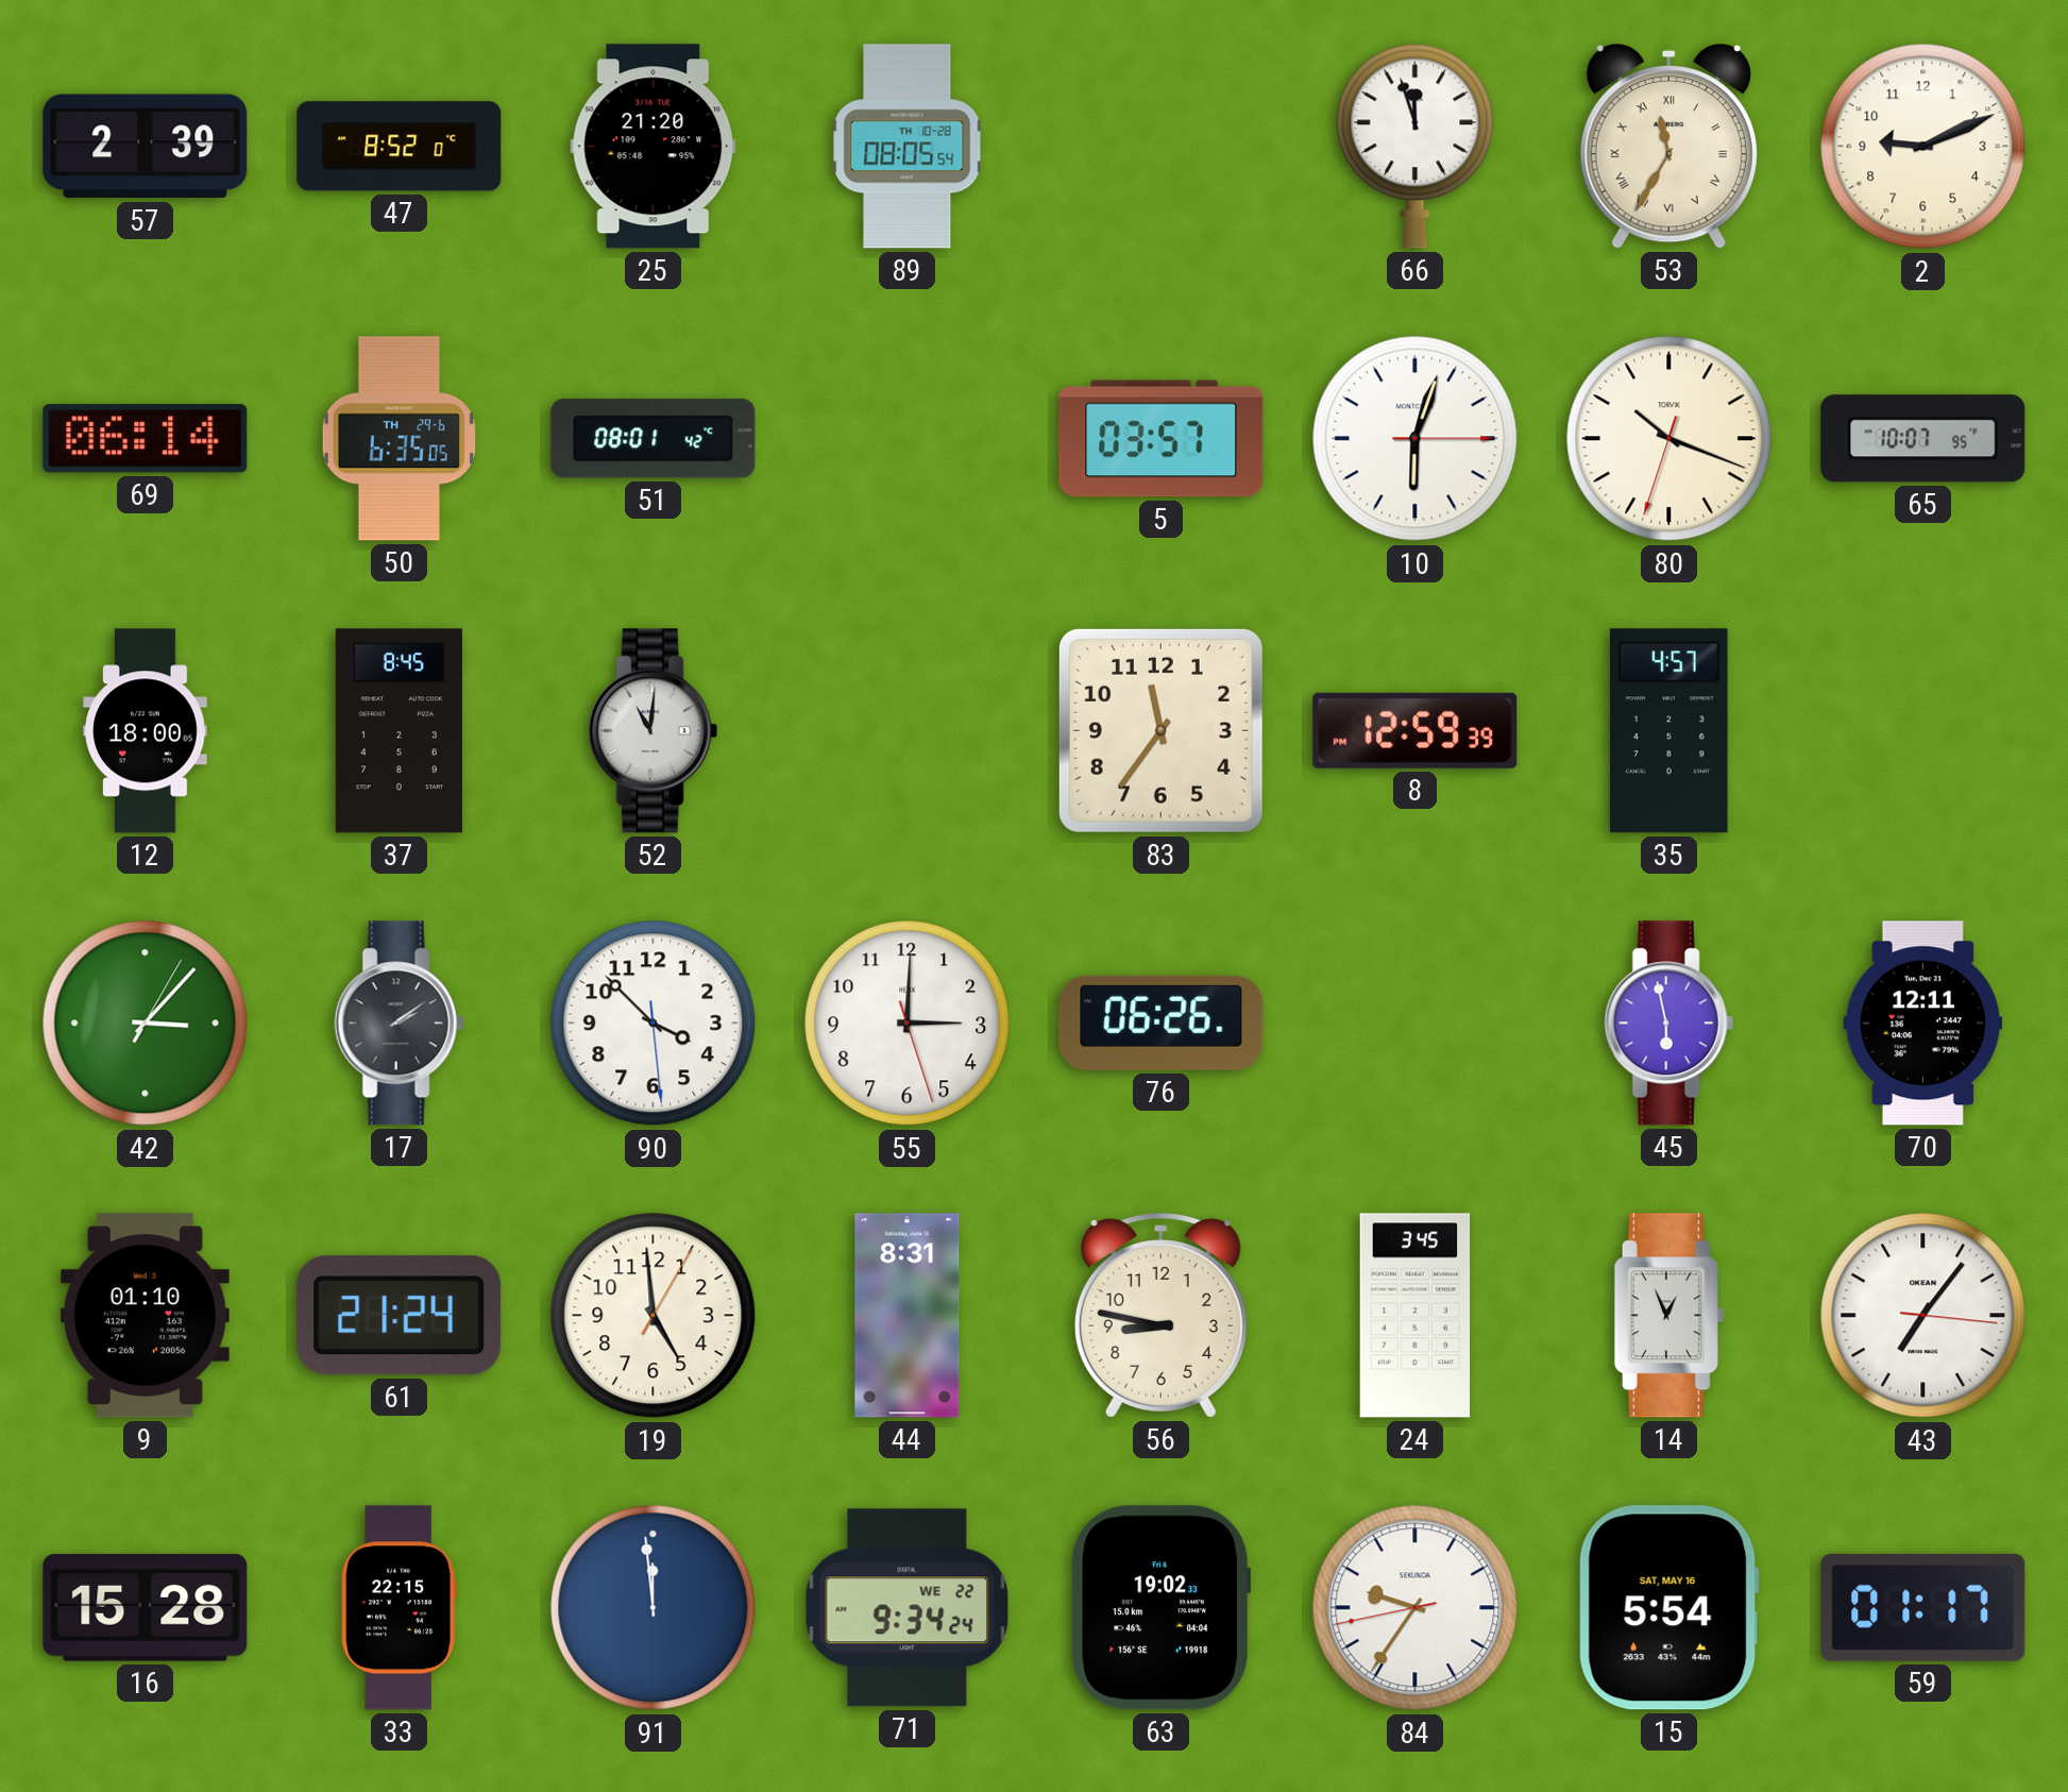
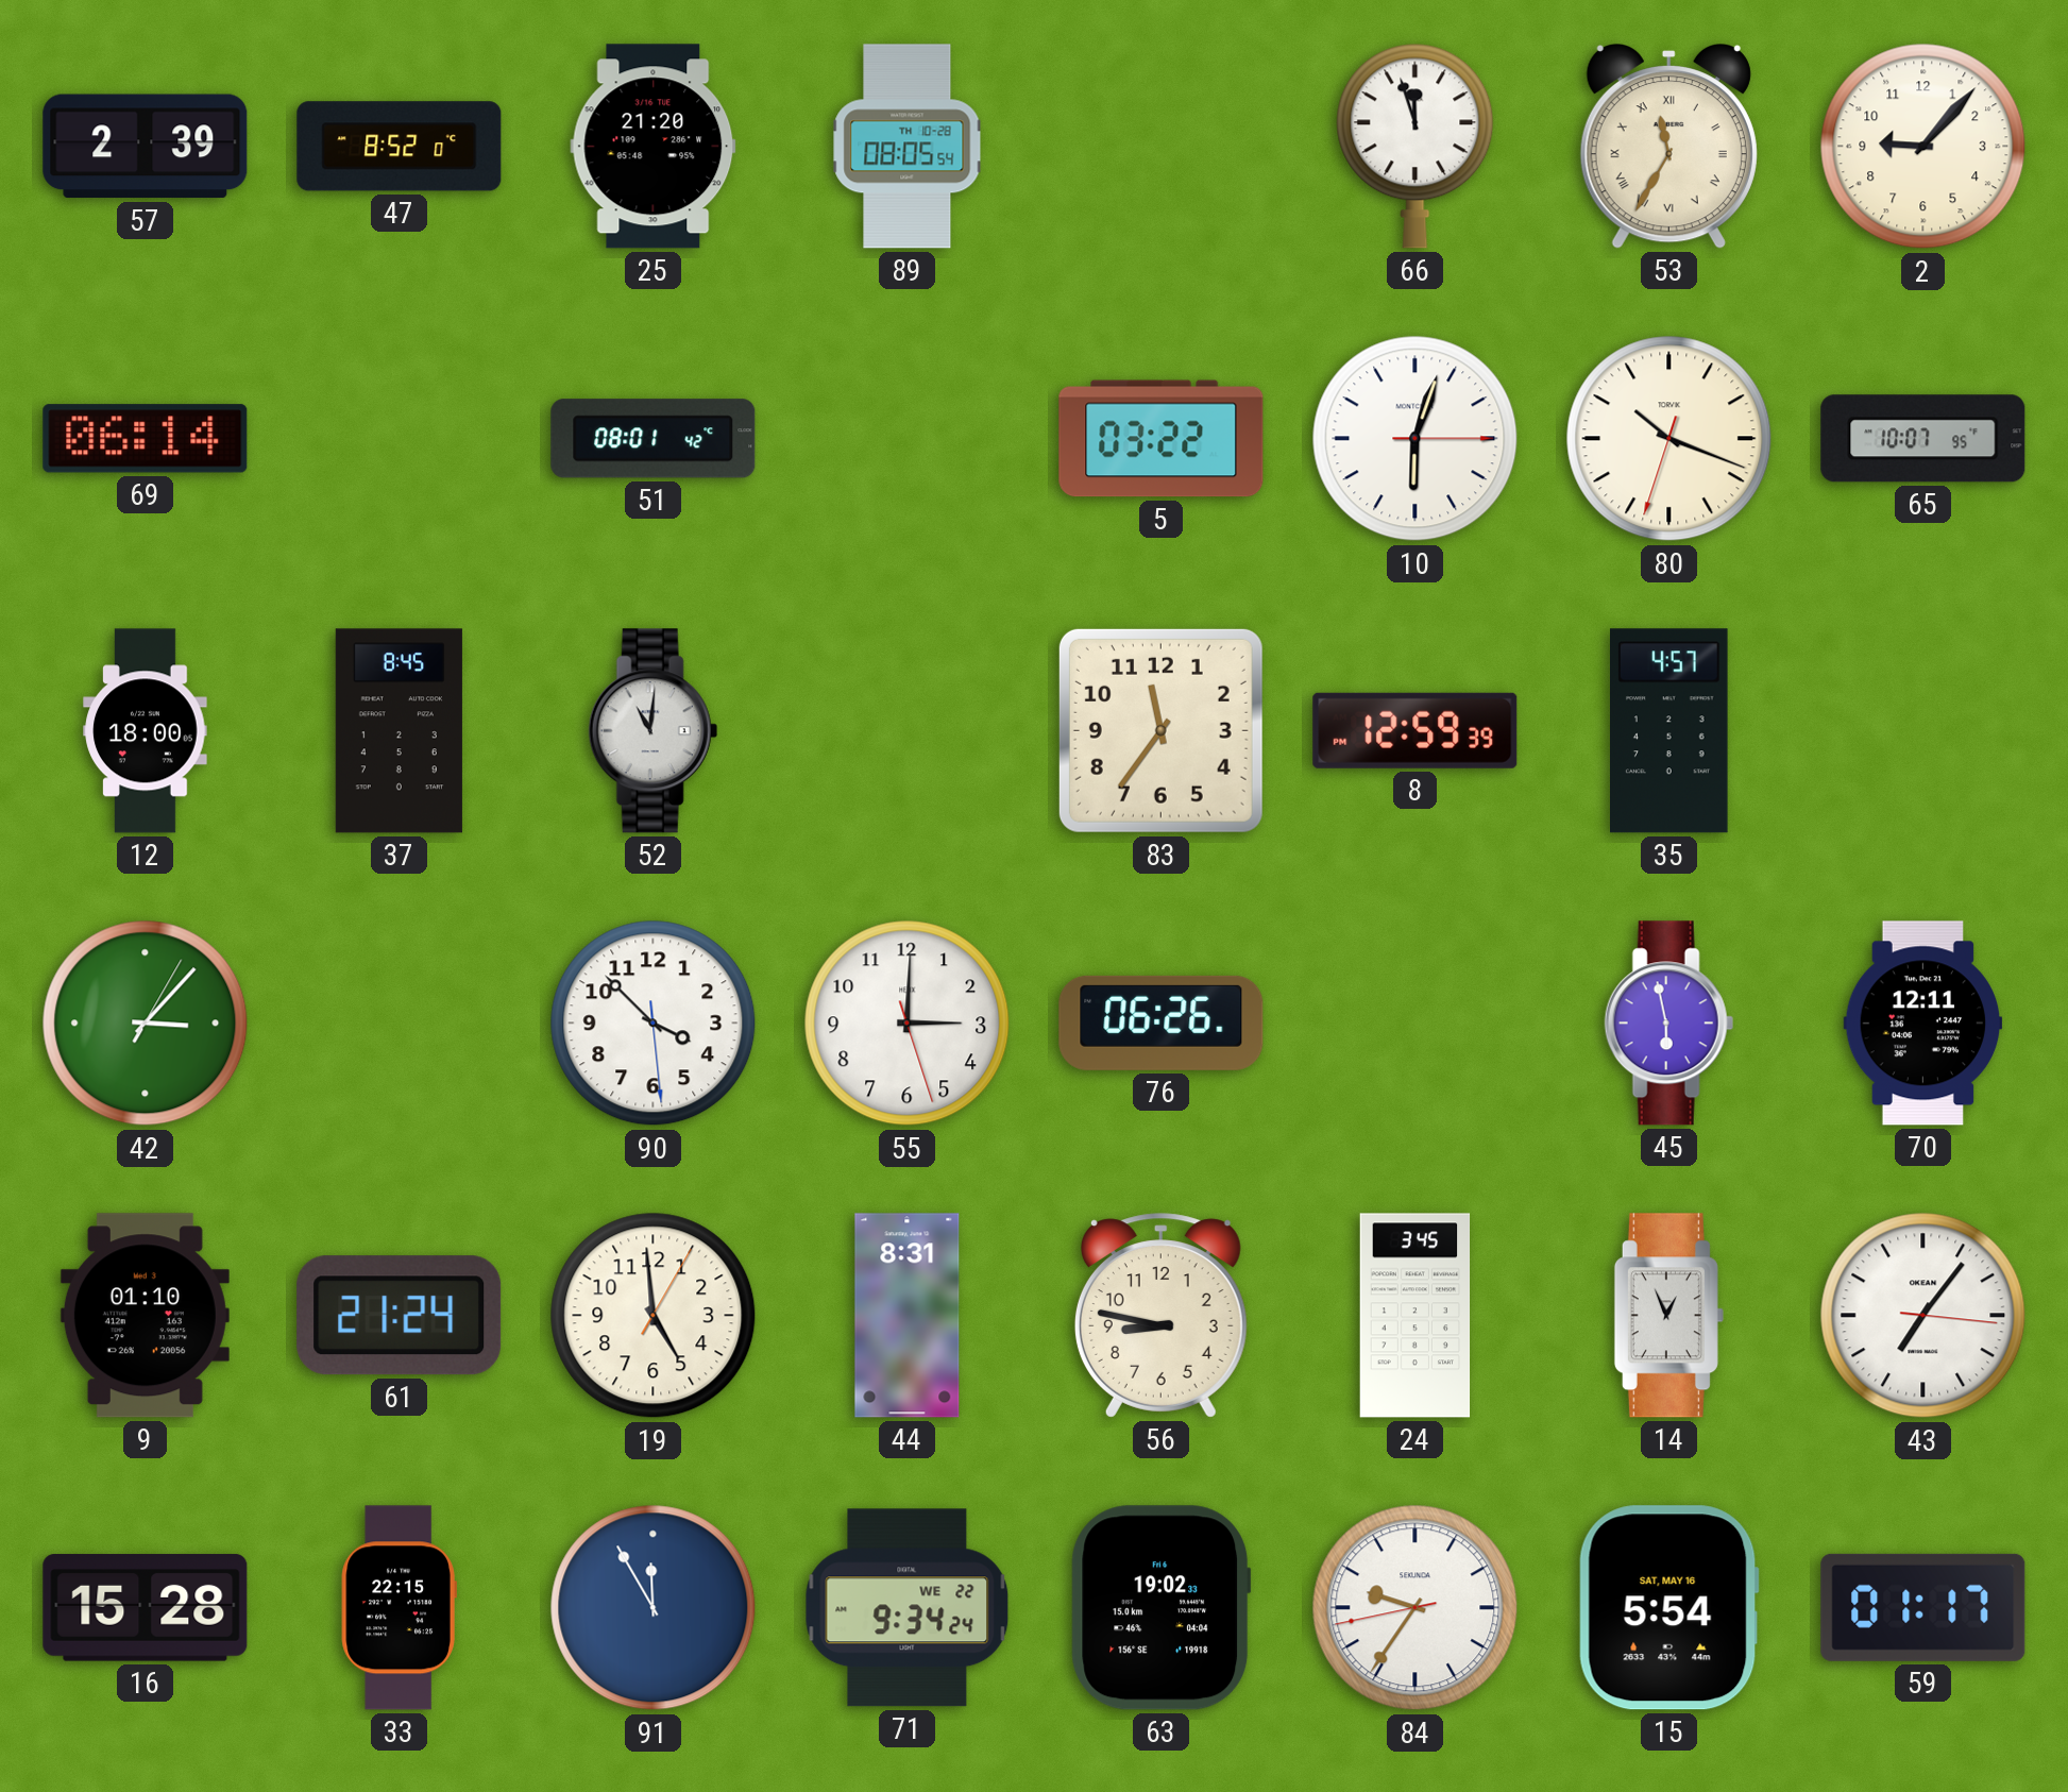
2: 9:11 -> 9:07 (1923, 147)
50: 6:35 -> none (399, 439)
5: 03:57 -> 03:22 (1162, 439)
17: 2:09 -> none (399, 1024)
91: 11:59 -> 11:55 (654, 1608)
